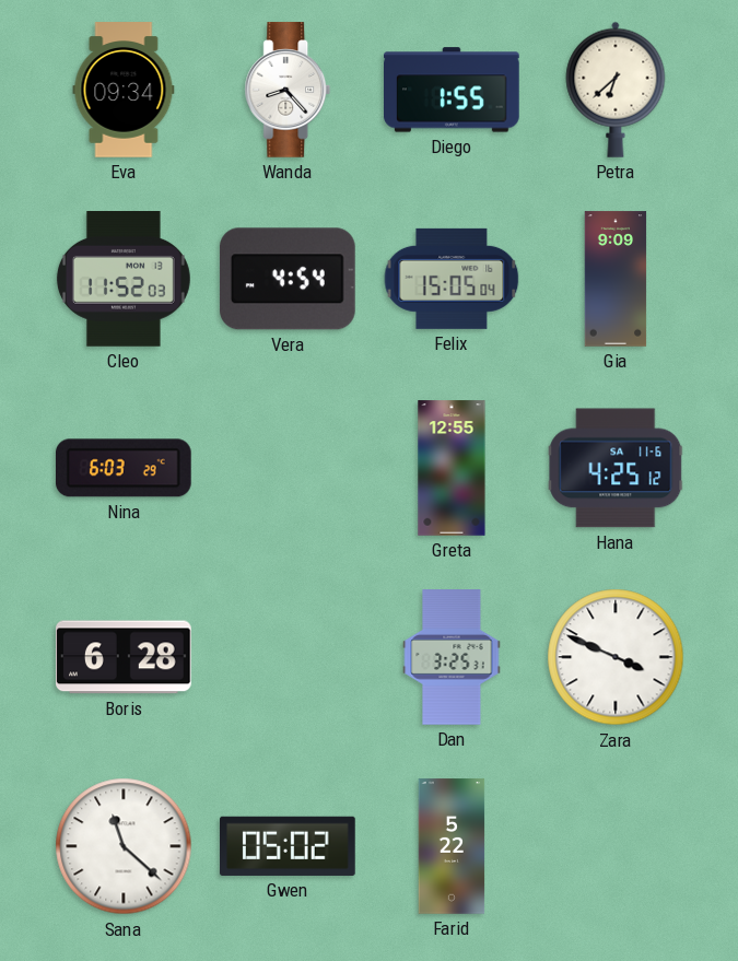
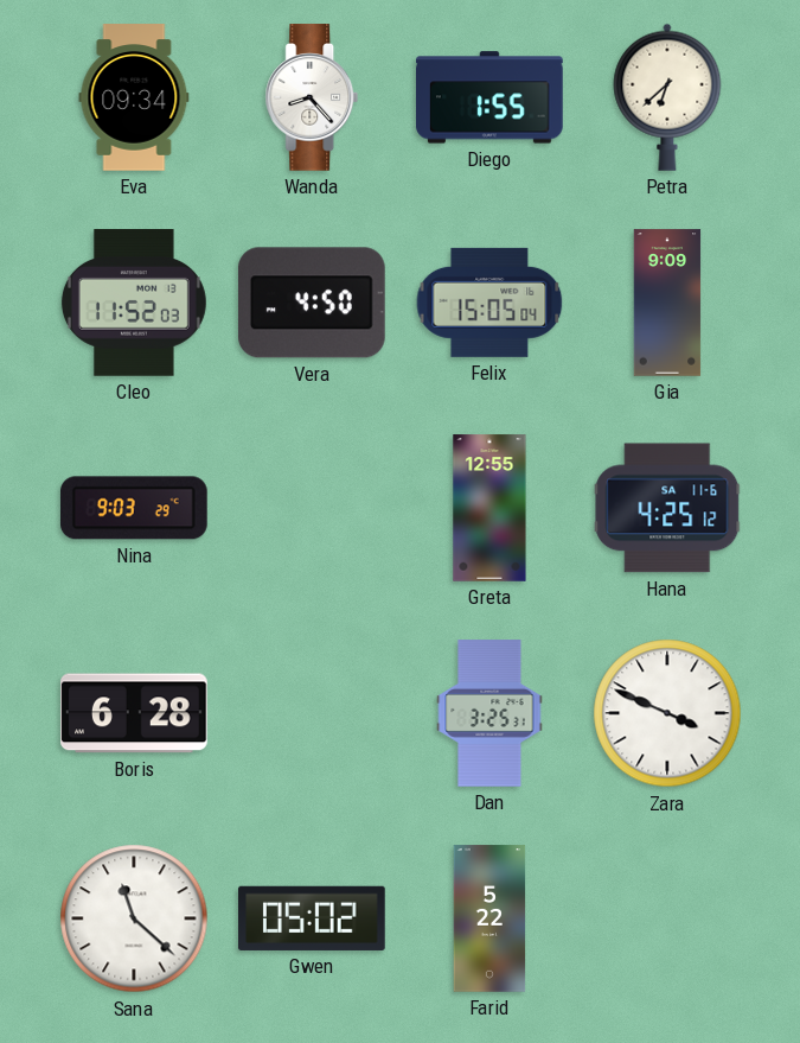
Vera: 4:54 -> 4:50 (312, 303)
Nina: 6:03 -> 9:03 (134, 508)
